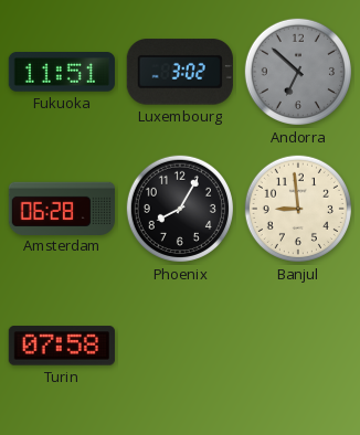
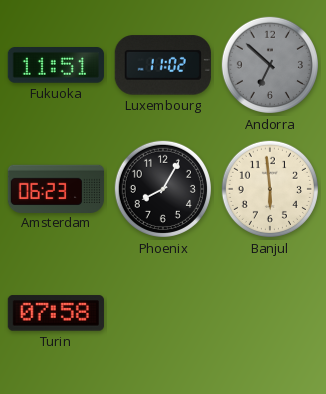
Luxembourg: 3:02 -> 11:02 (163, 65)
Amsterdam: 06:28 -> 06:23 (55, 188)
Banjul: 8:59 -> 5:59 (270, 189)
